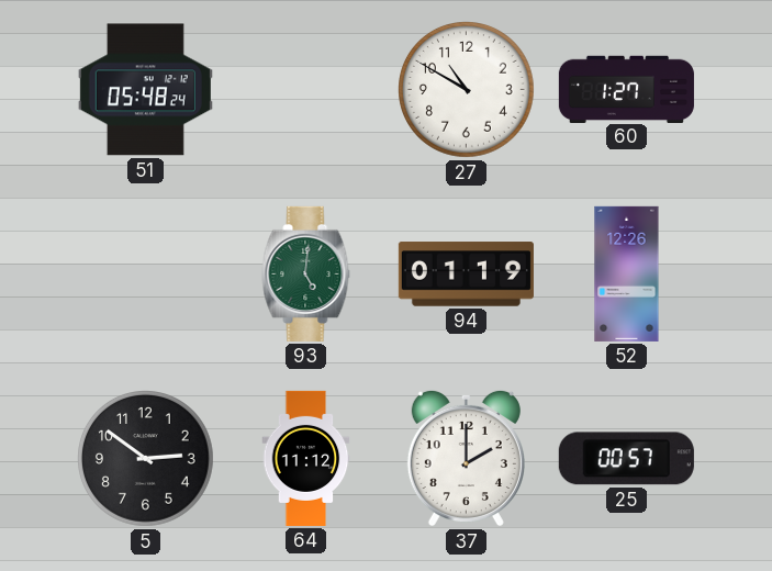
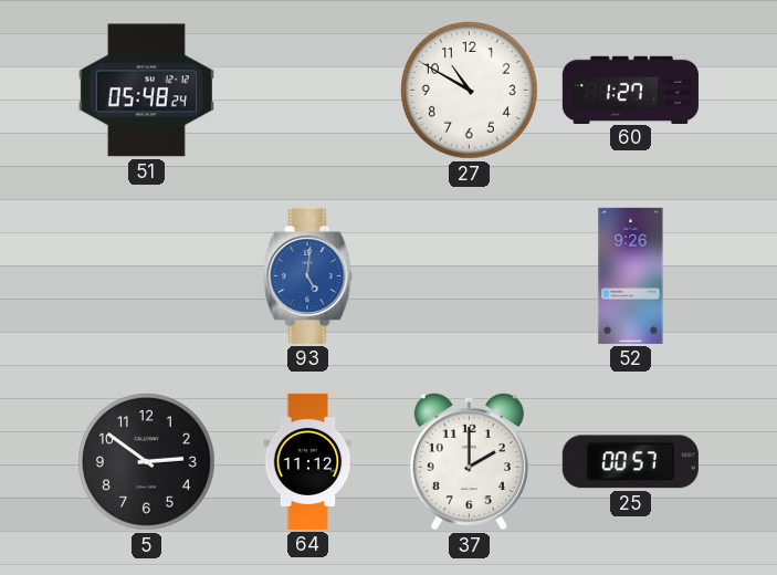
93 dial: green -> blue (308, 275)
94: 01:19 -> none (466, 275)
52: 12:26 -> 9:26 (631, 275)
